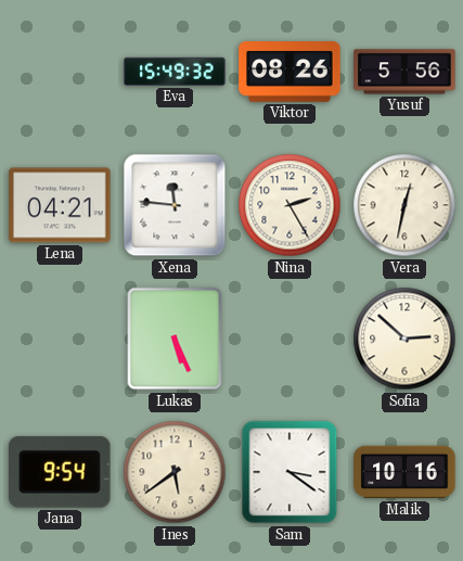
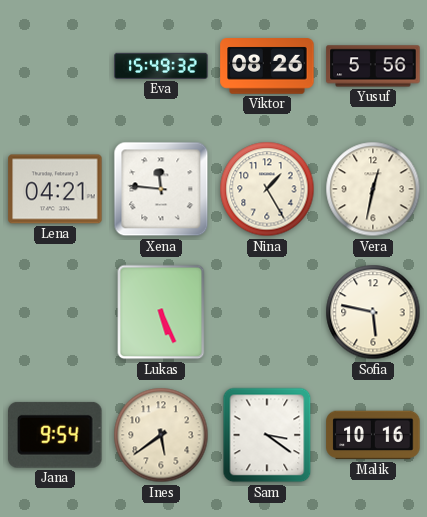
Nina: 2:25 -> 1:25 (267, 189)
Sofia: 2:52 -> 5:47 (373, 312)
